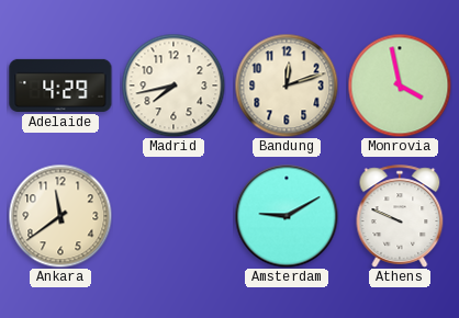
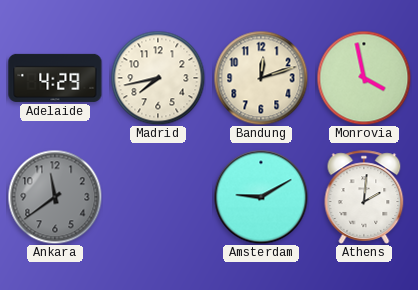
Ankara dial: cream -> grey (55, 197)
Athens: 9:49 -> 2:01 (364, 197)
